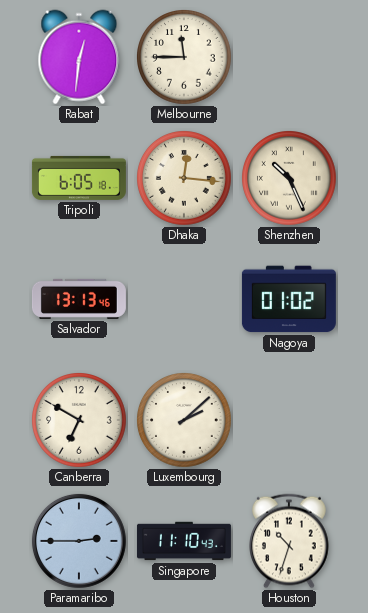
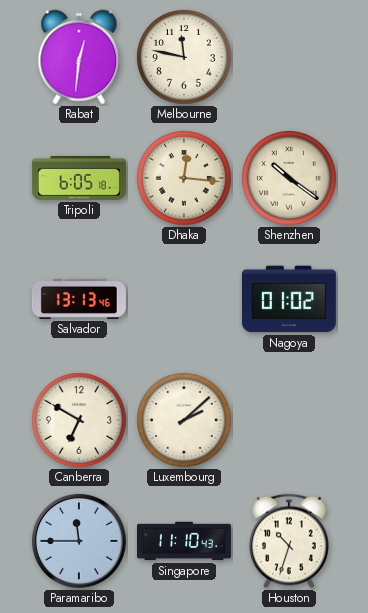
Melbourne: 11:45 -> 11:47 (185, 58)
Shenzhen: 10:26 -> 10:21 (290, 179)
Paramaribo: 2:45 -> 11:45 (79, 541)
